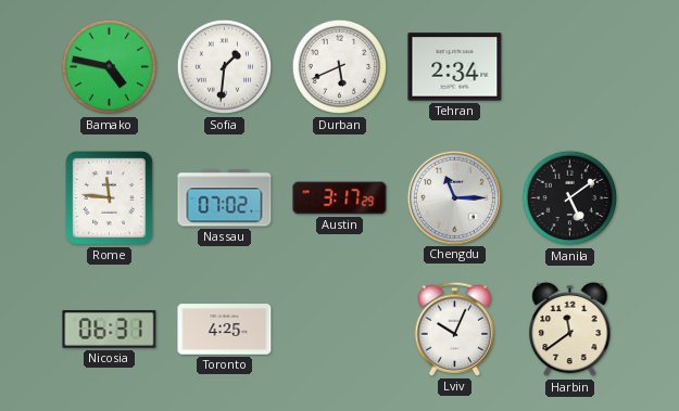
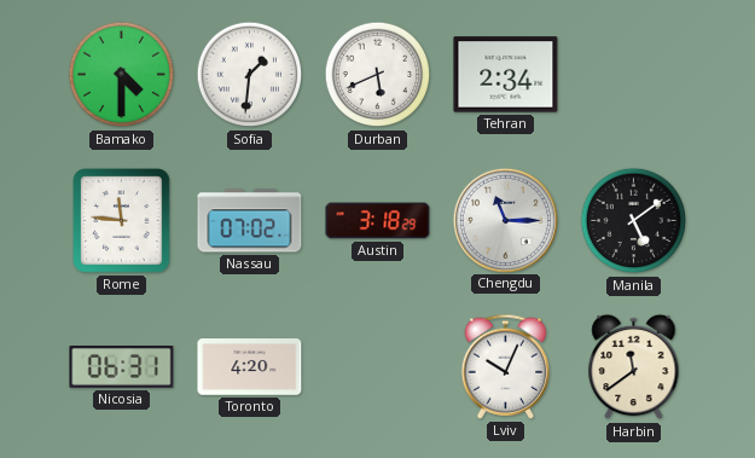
Bamako: 4:47 -> 4:30 (122, 75)
Austin: 3:17 -> 3:18 (378, 221)
Toronto: 4:25 -> 4:20 (250, 367)
